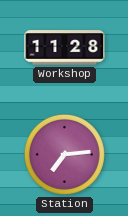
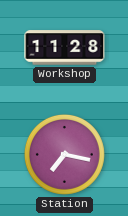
Station: 7:14 -> 7:17 (64, 154)
